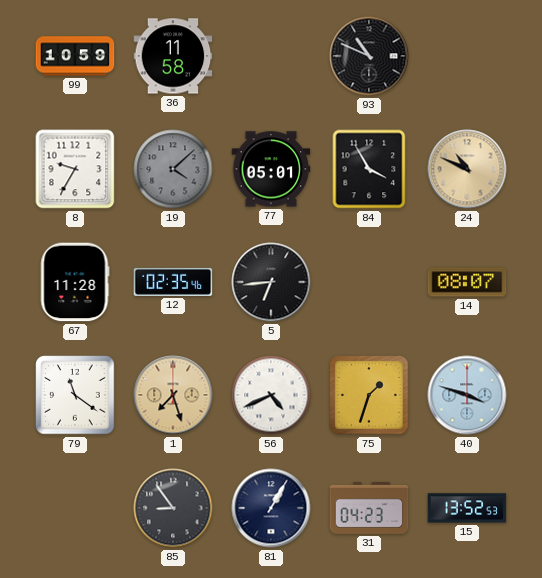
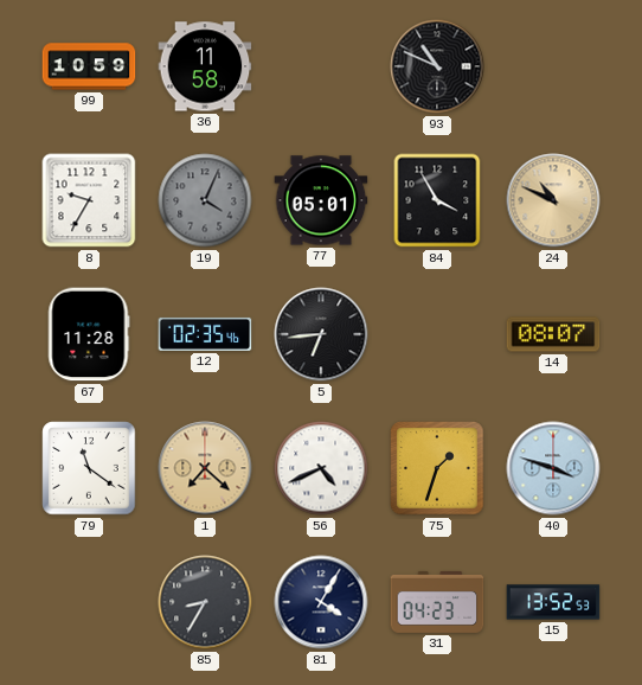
19: 4:08 -> 4:04 (205, 200)
1: 7:27 -> 7:22 (205, 468)
85: 8:54 -> 8:35 (205, 602)
81: 1:05 -> 4:05 (321, 602)
